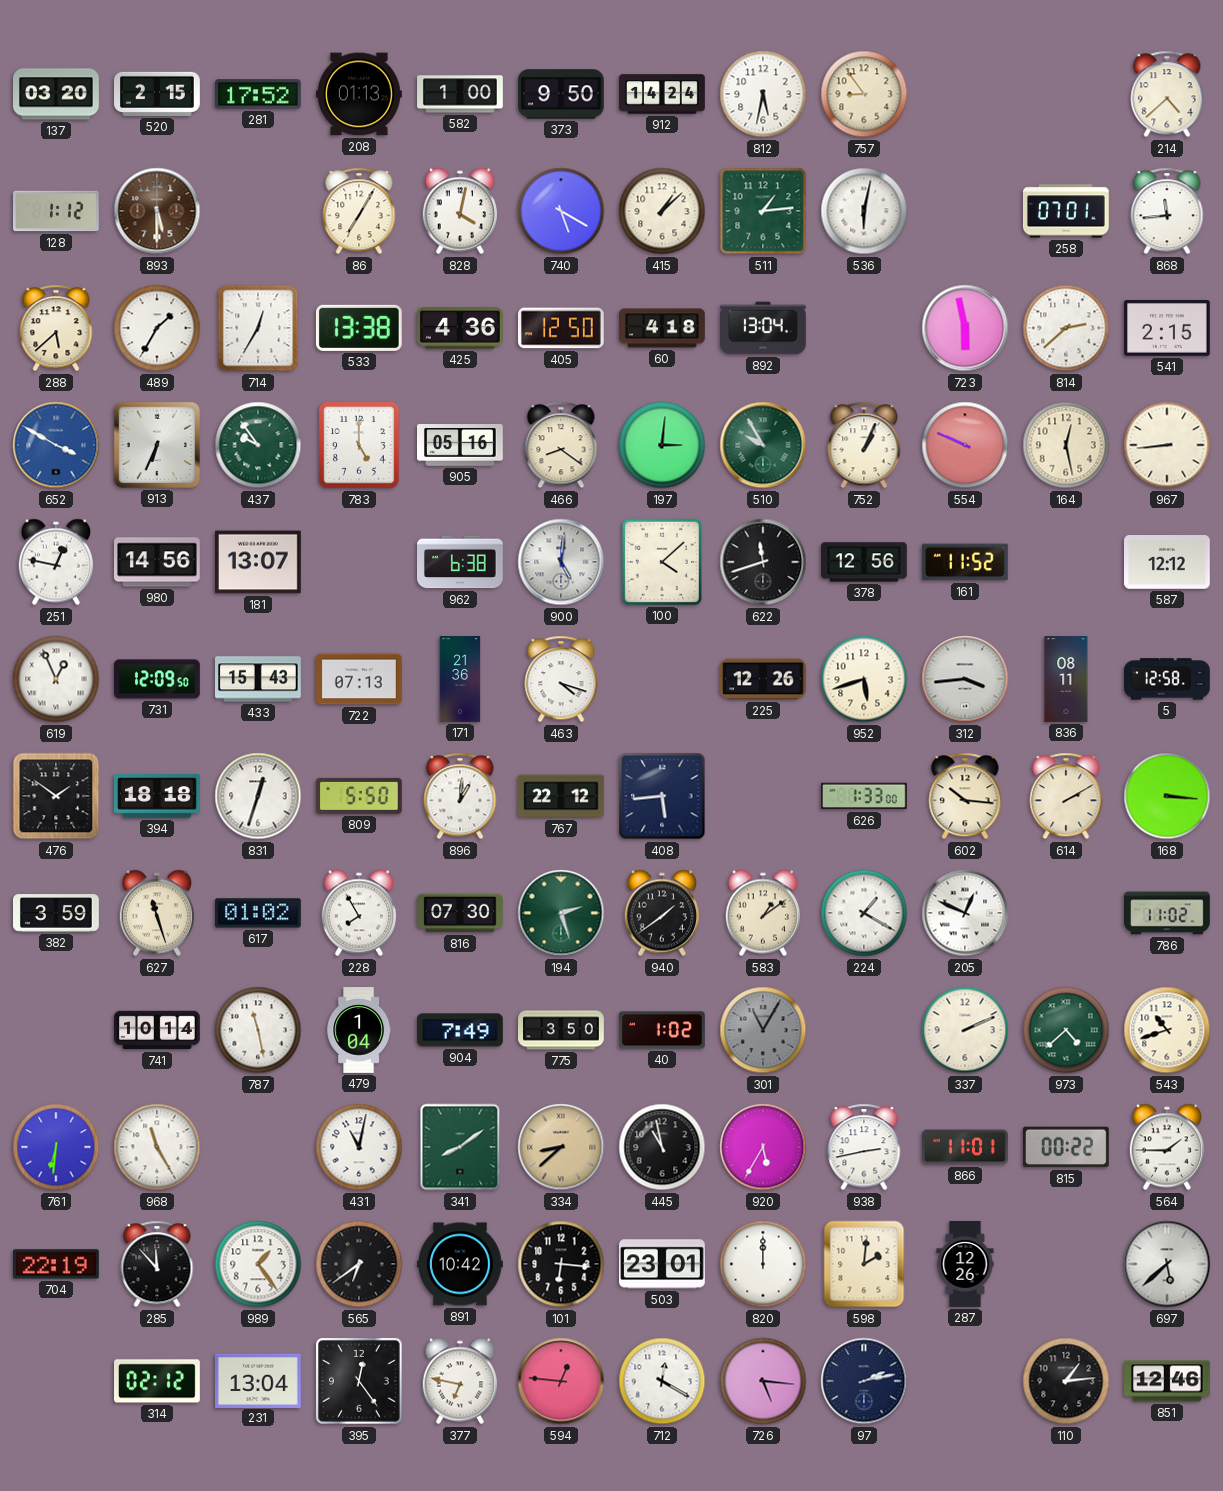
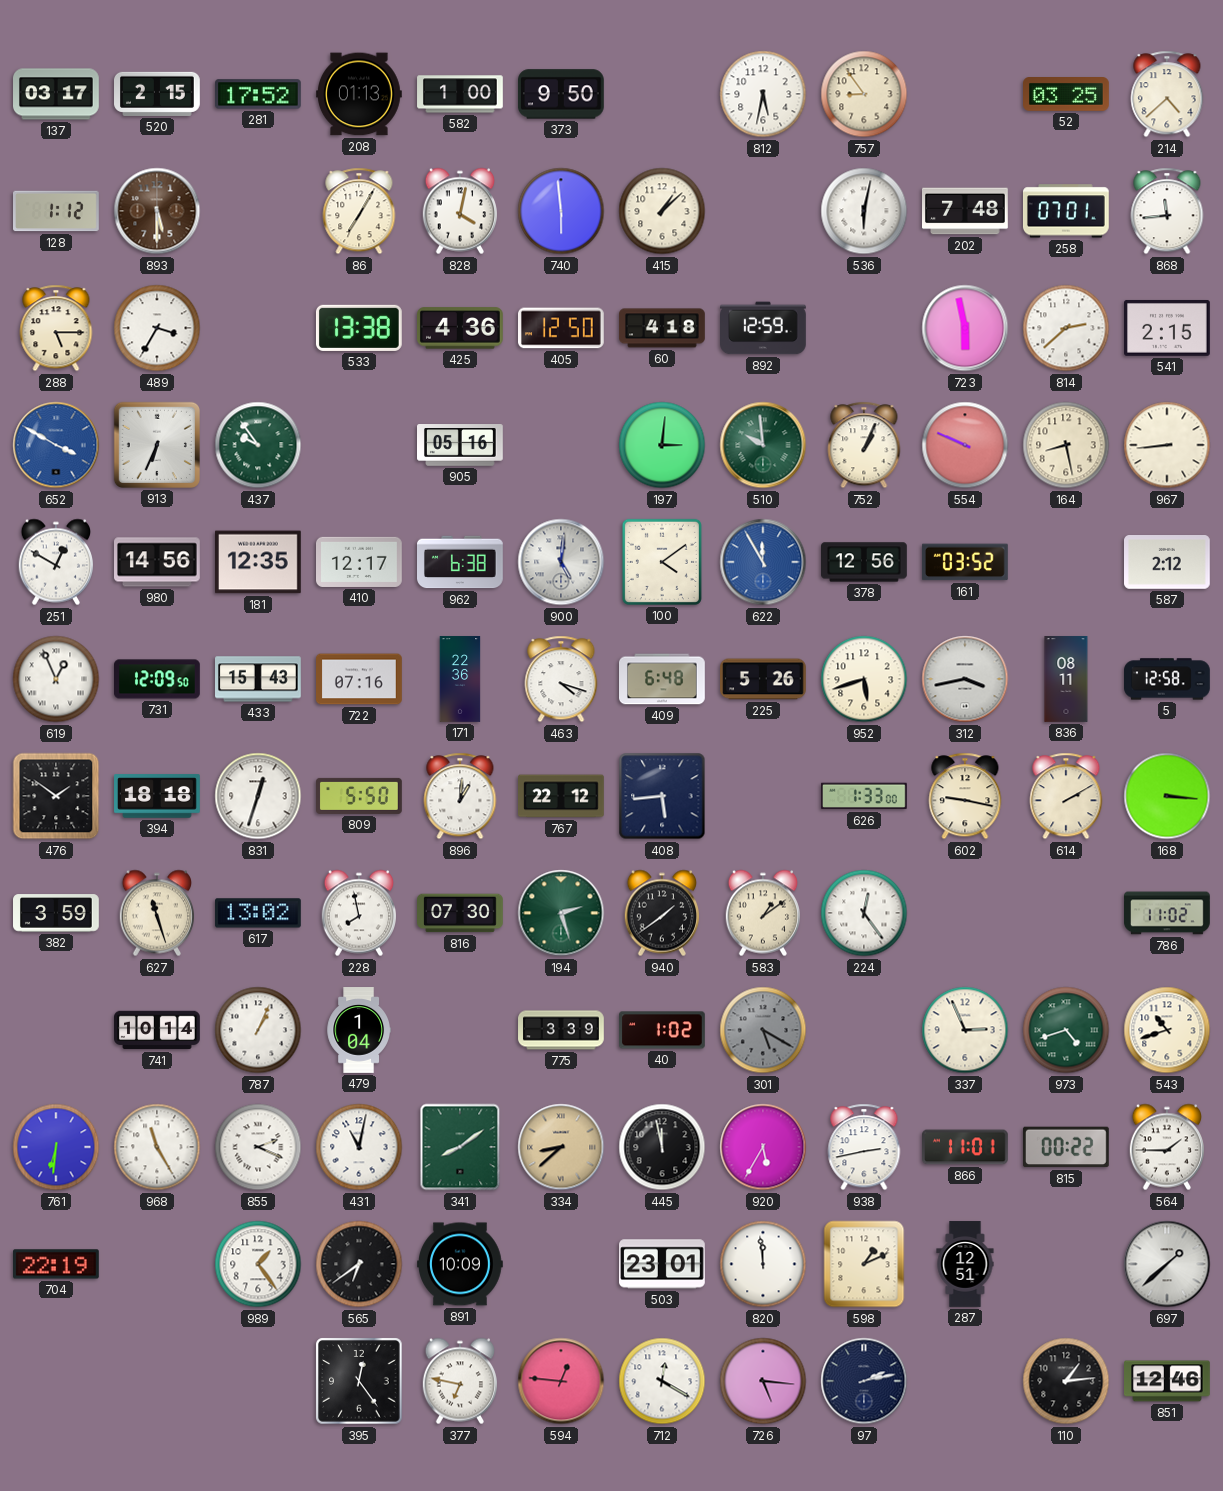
137: 03:20 -> 03:17 (57, 94)
912: 14:24 -> none (662, 94)
52: none -> 03:25 (1067, 95)
740: 5:20 -> 5:59 (561, 211)
511: 1:14 -> none (763, 211)
202: none -> 7:48 (966, 211)
288: 5:38 -> 5:15 (56, 328)
489: 1:35 -> 3:35 (157, 328)
714: 12:35 -> none (258, 328)
892: 13:04 -> 12:59 (764, 328)
783: 5:00 -> none (359, 445)
466: 8:21 -> none (561, 445)
510: 9:55 -> 9:59 (763, 445)
164: 12:28 -> 8:28 (1066, 445)
251: 12:47 -> 12:50 (55, 562)
181: 13:07 -> 12:35 (259, 562)
410: none -> 12:17 (360, 562)
100: 4:08 -> 4:09 (662, 562)
622: 11:42 -> 11:55 (763, 562)
622 dial: black -> blue (763, 562)
161: 11:52 -> 03:52 (965, 562)
587: 12:12 -> 2:12 (1168, 563)
722: 07:13 -> 07:16 (360, 679)
171: 21:36 -> 22:36 (460, 679)
409: none -> 6:48 (663, 679)
225: 12:26 -> 5:26 (764, 679)
312: 3:44 -> 3:43 (965, 679)
602: 10:16 -> 9:17 (965, 796)
617: 01:02 -> 13:02 (259, 913)
228: 7:55 -> 7:58 (358, 913)
224: 1:20 -> 12:24 (864, 913)
205: 12:49 -> none (965, 913)
787: 11:28 -> 1:04 (258, 1030)
904: 7:49 -> none (461, 1030)
775: 3:50 -> 3:39 (561, 1030)
301: 11:05 -> 5:20 (763, 1030)
337: 2:11 -> 2:56 (965, 1030)
973: 4:38 -> 4:42 (1066, 1030)
855: none -> 2:19 (258, 1147)
445: 10:58 -> 11:58 (662, 1147)
285: 11:53 -> none (157, 1264)
891: 10:42 -> 10:09 (461, 1264)
101: 6:16 -> none (561, 1264)
820: 12:00 -> 11:59 (763, 1264)
598: 2:01 -> 1:11 (864, 1264)
287: 12:26 -> 12:51 (965, 1264)
697: 5:38 -> 1:38 (1167, 1264)
314: 02:12 -> none (158, 1381)
231: 13:04 -> none (259, 1380)
